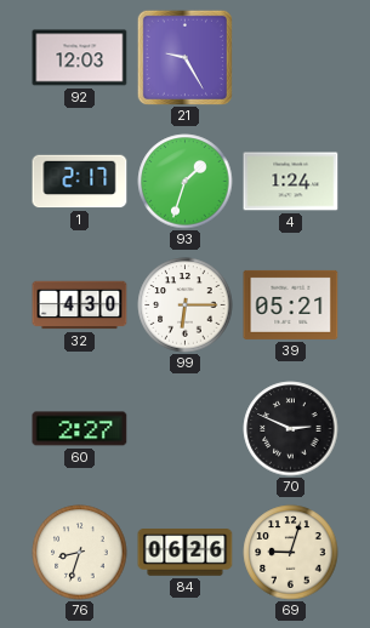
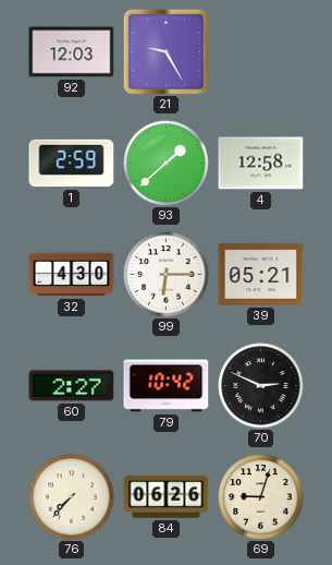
1: 2:17 -> 2:59 (72, 164)
93: 1:33 -> 1:38 (167, 164)
4: 1:24 -> 12:58 (261, 164)
79: none -> 10:42 (167, 386)
76: 8:33 -> 7:37 (72, 497)
